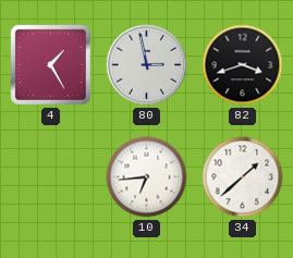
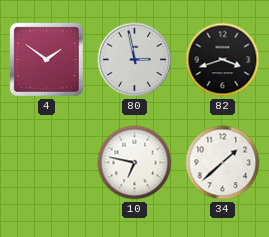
4: 1:25 -> 1:51 (46, 59)
10: 6:44 -> 6:47 (135, 163)
